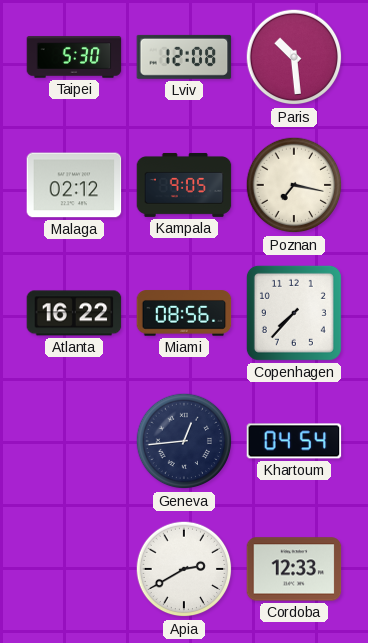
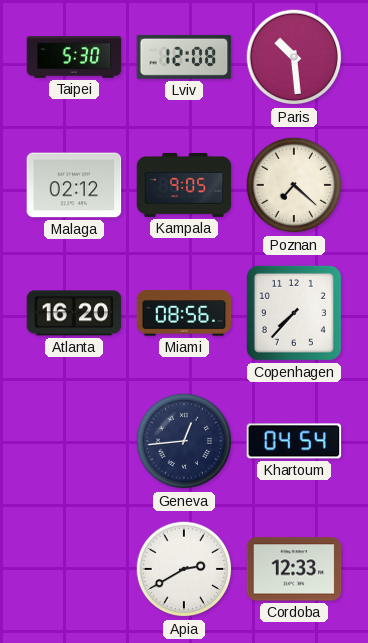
Poznan: 7:17 -> 7:22 (294, 185)
Atlanta: 16:22 -> 16:20 (74, 313)
